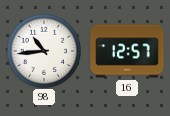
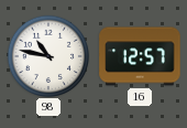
98: 10:44 -> 10:47 (47, 55)
